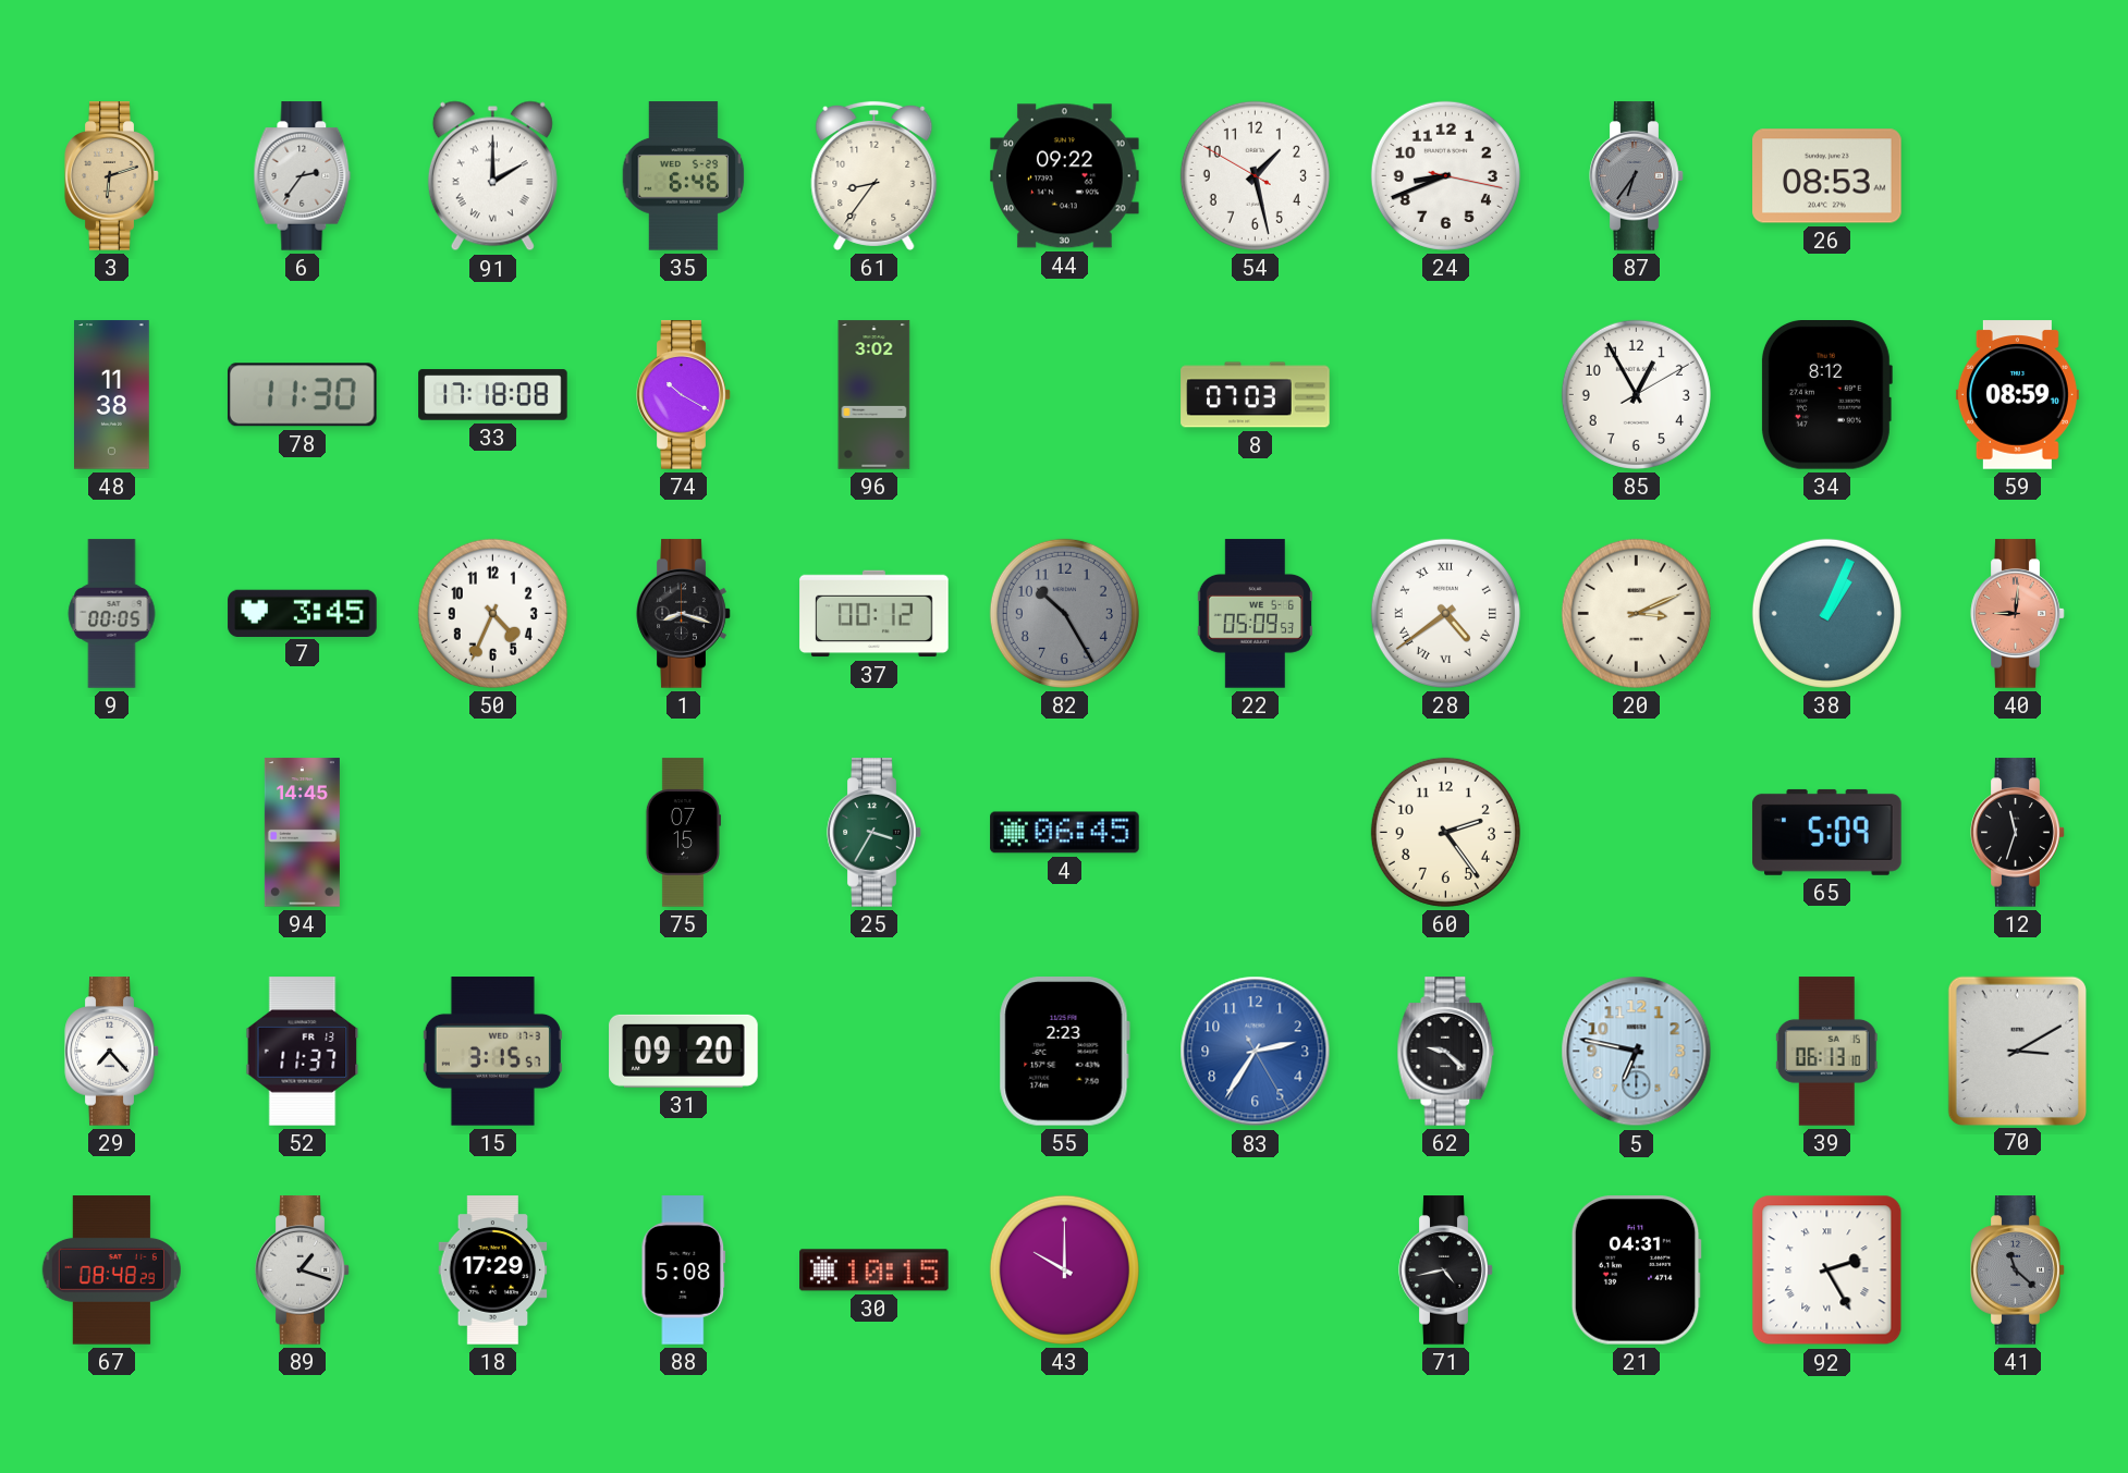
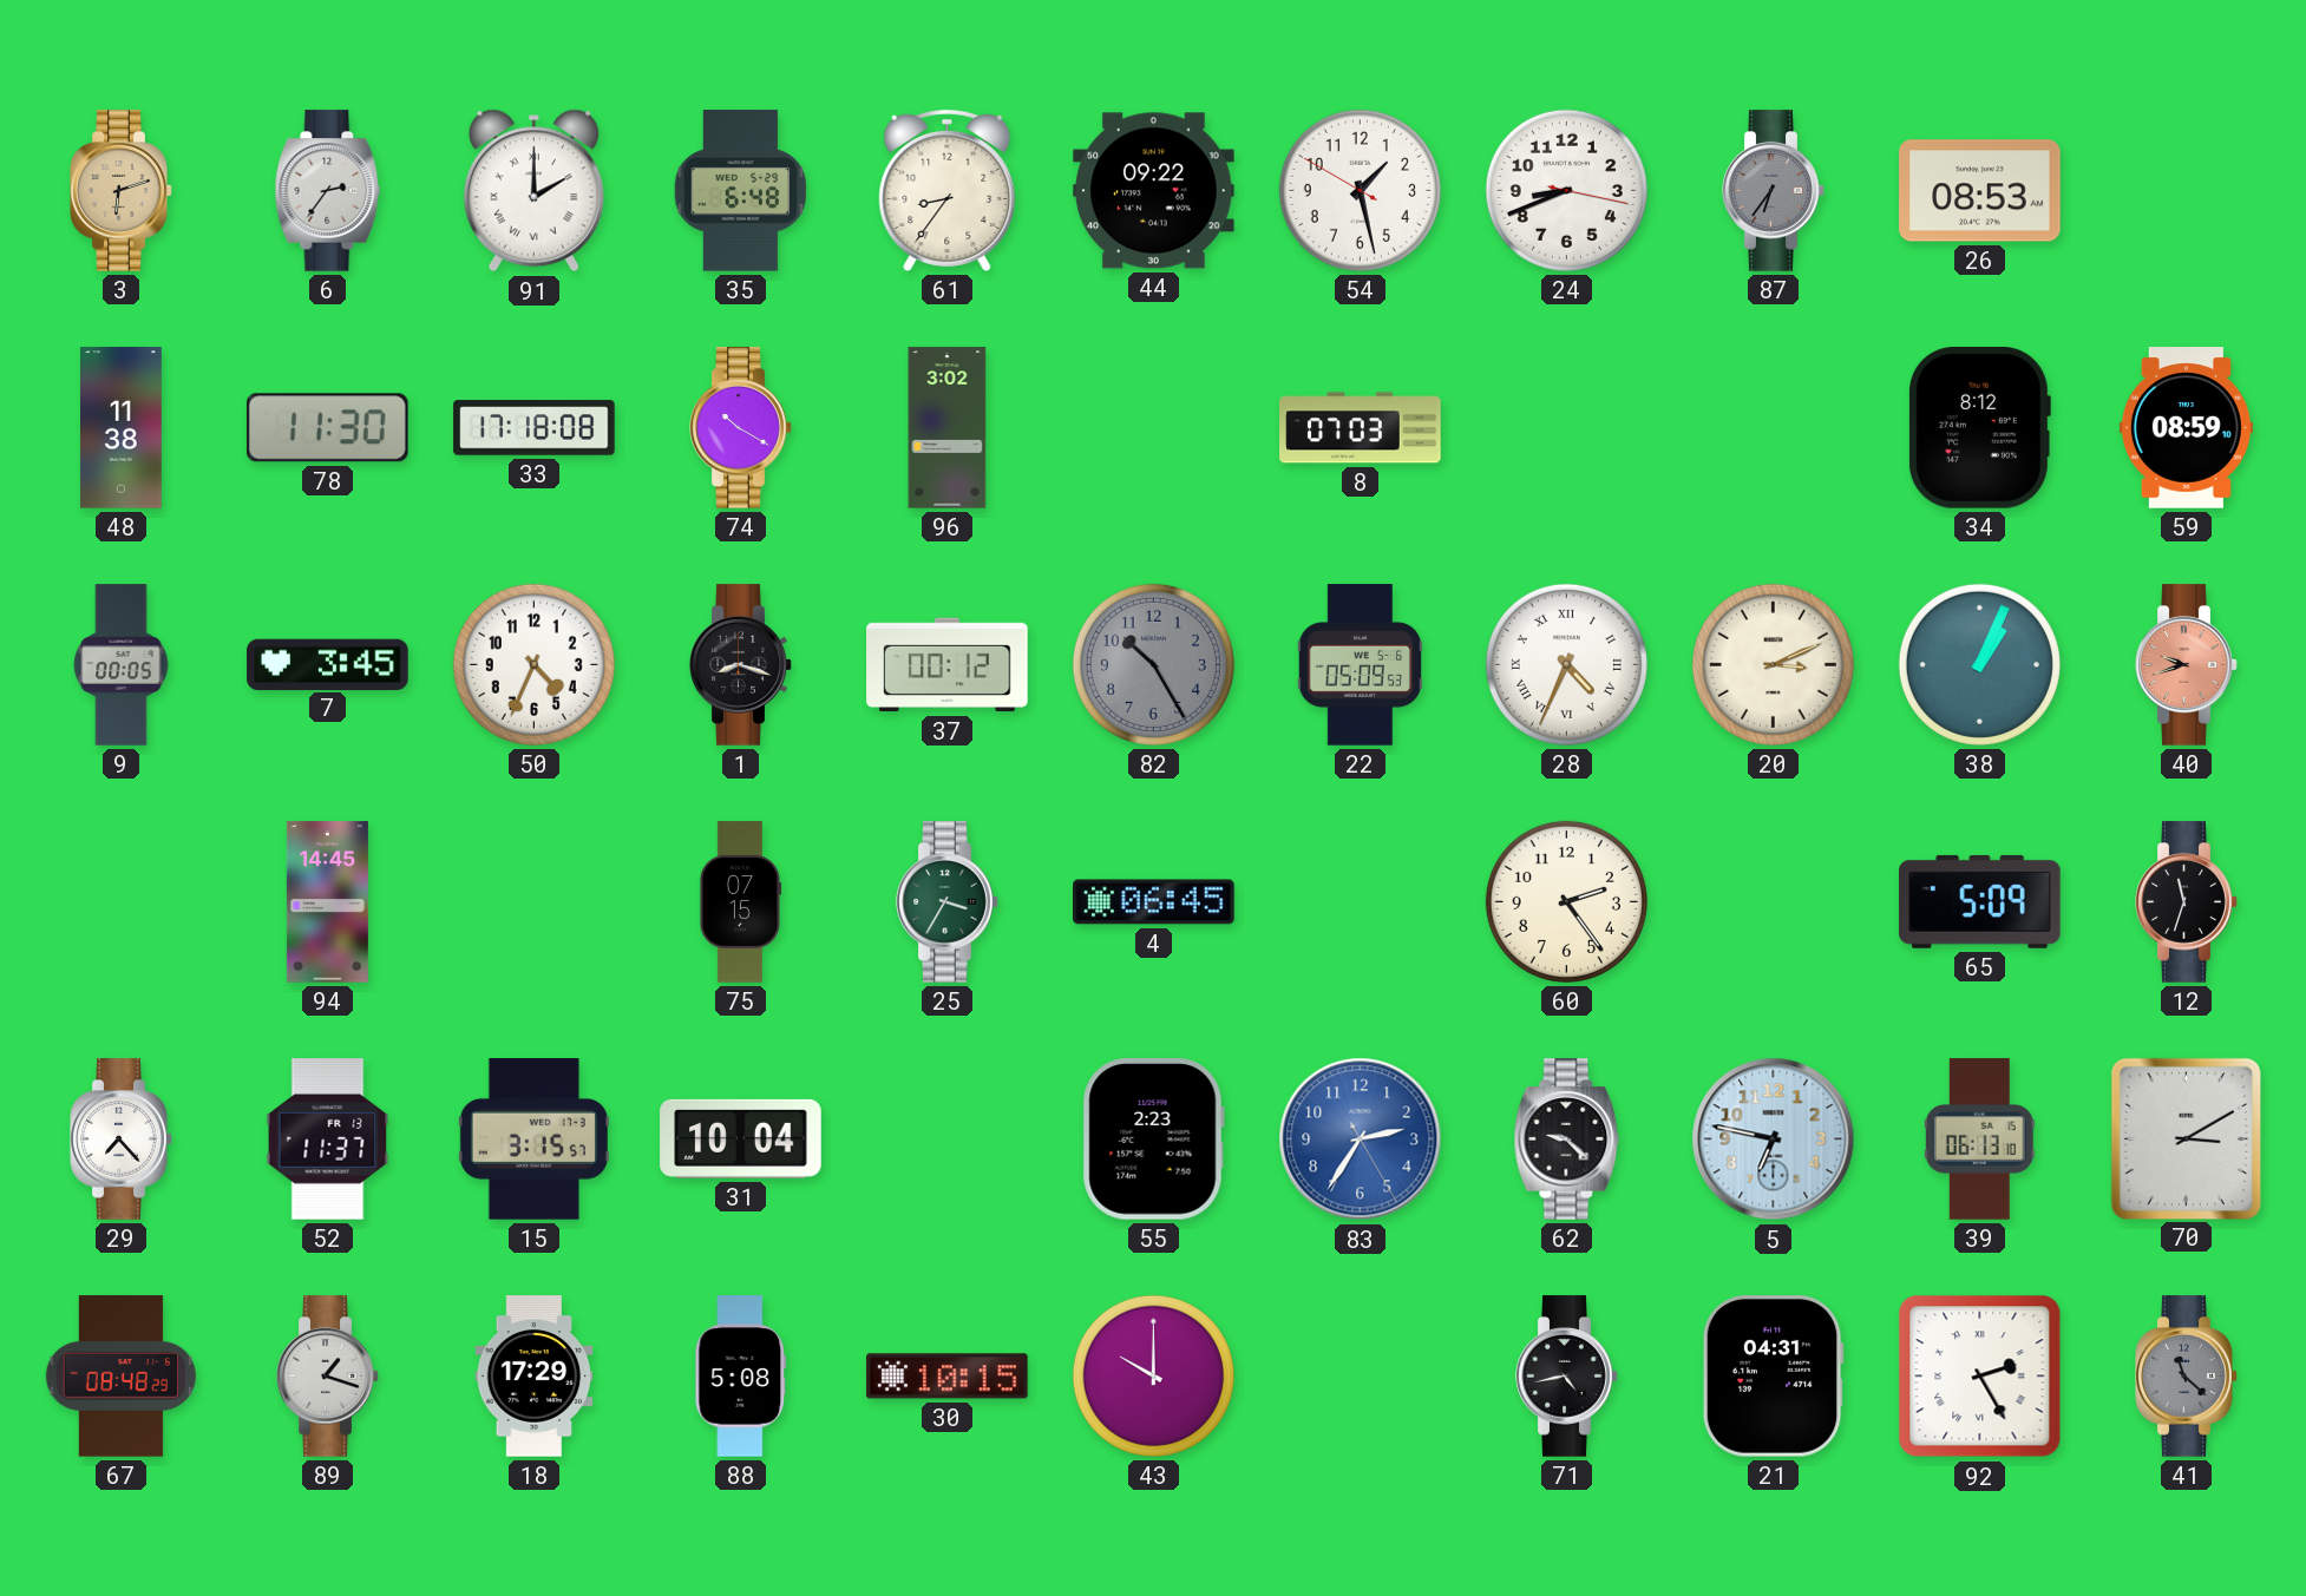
35: 6:46 -> 6:48 (741, 191)
85: 12:55 -> none (1636, 394)
28: 4:39 -> 4:34 (1566, 664)
40: 9:01 -> 9:42 (2187, 665)
31: 09:20 -> 10:04 (741, 1138)
